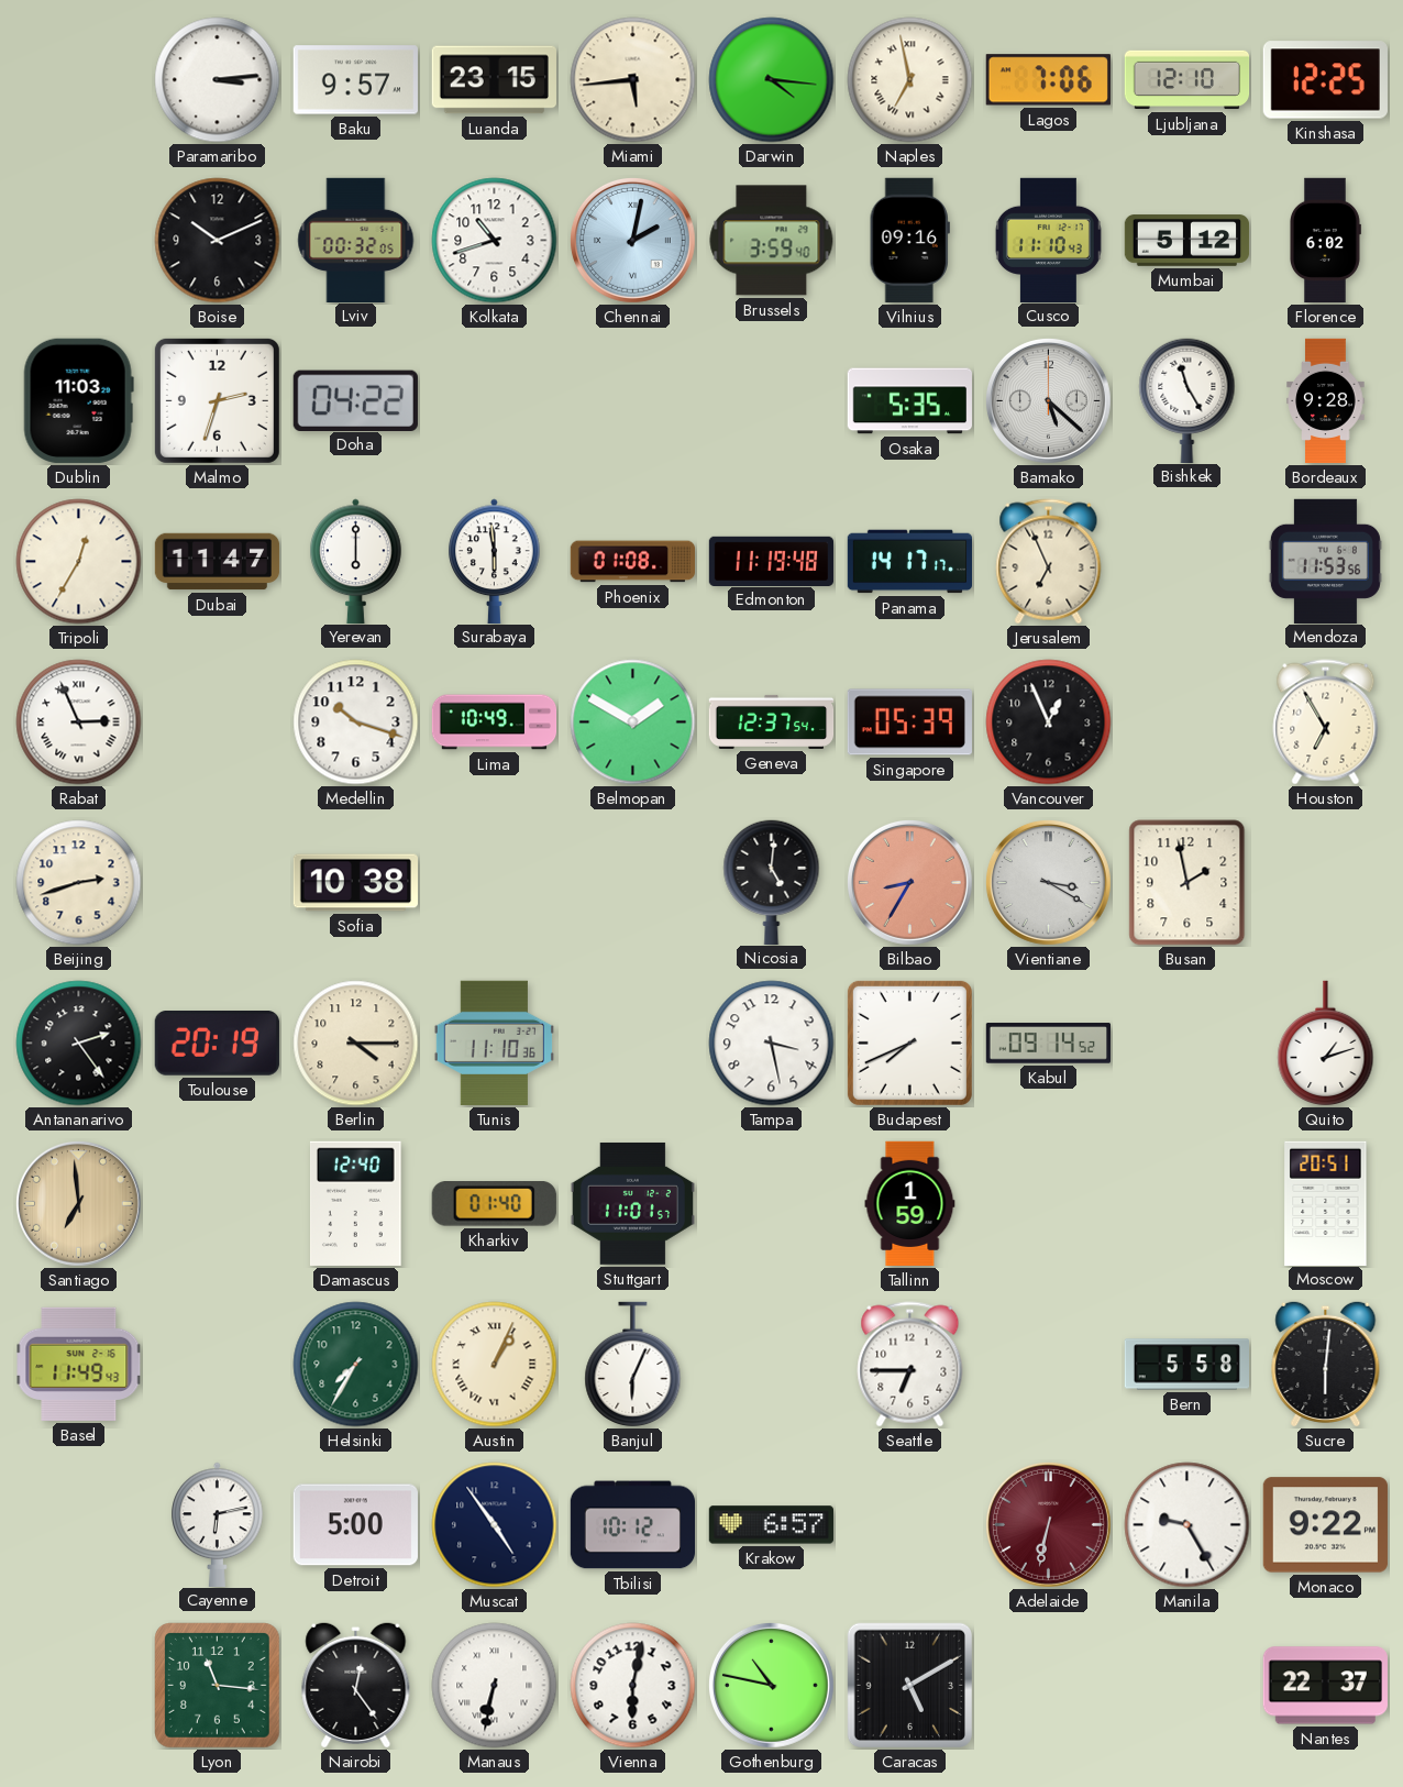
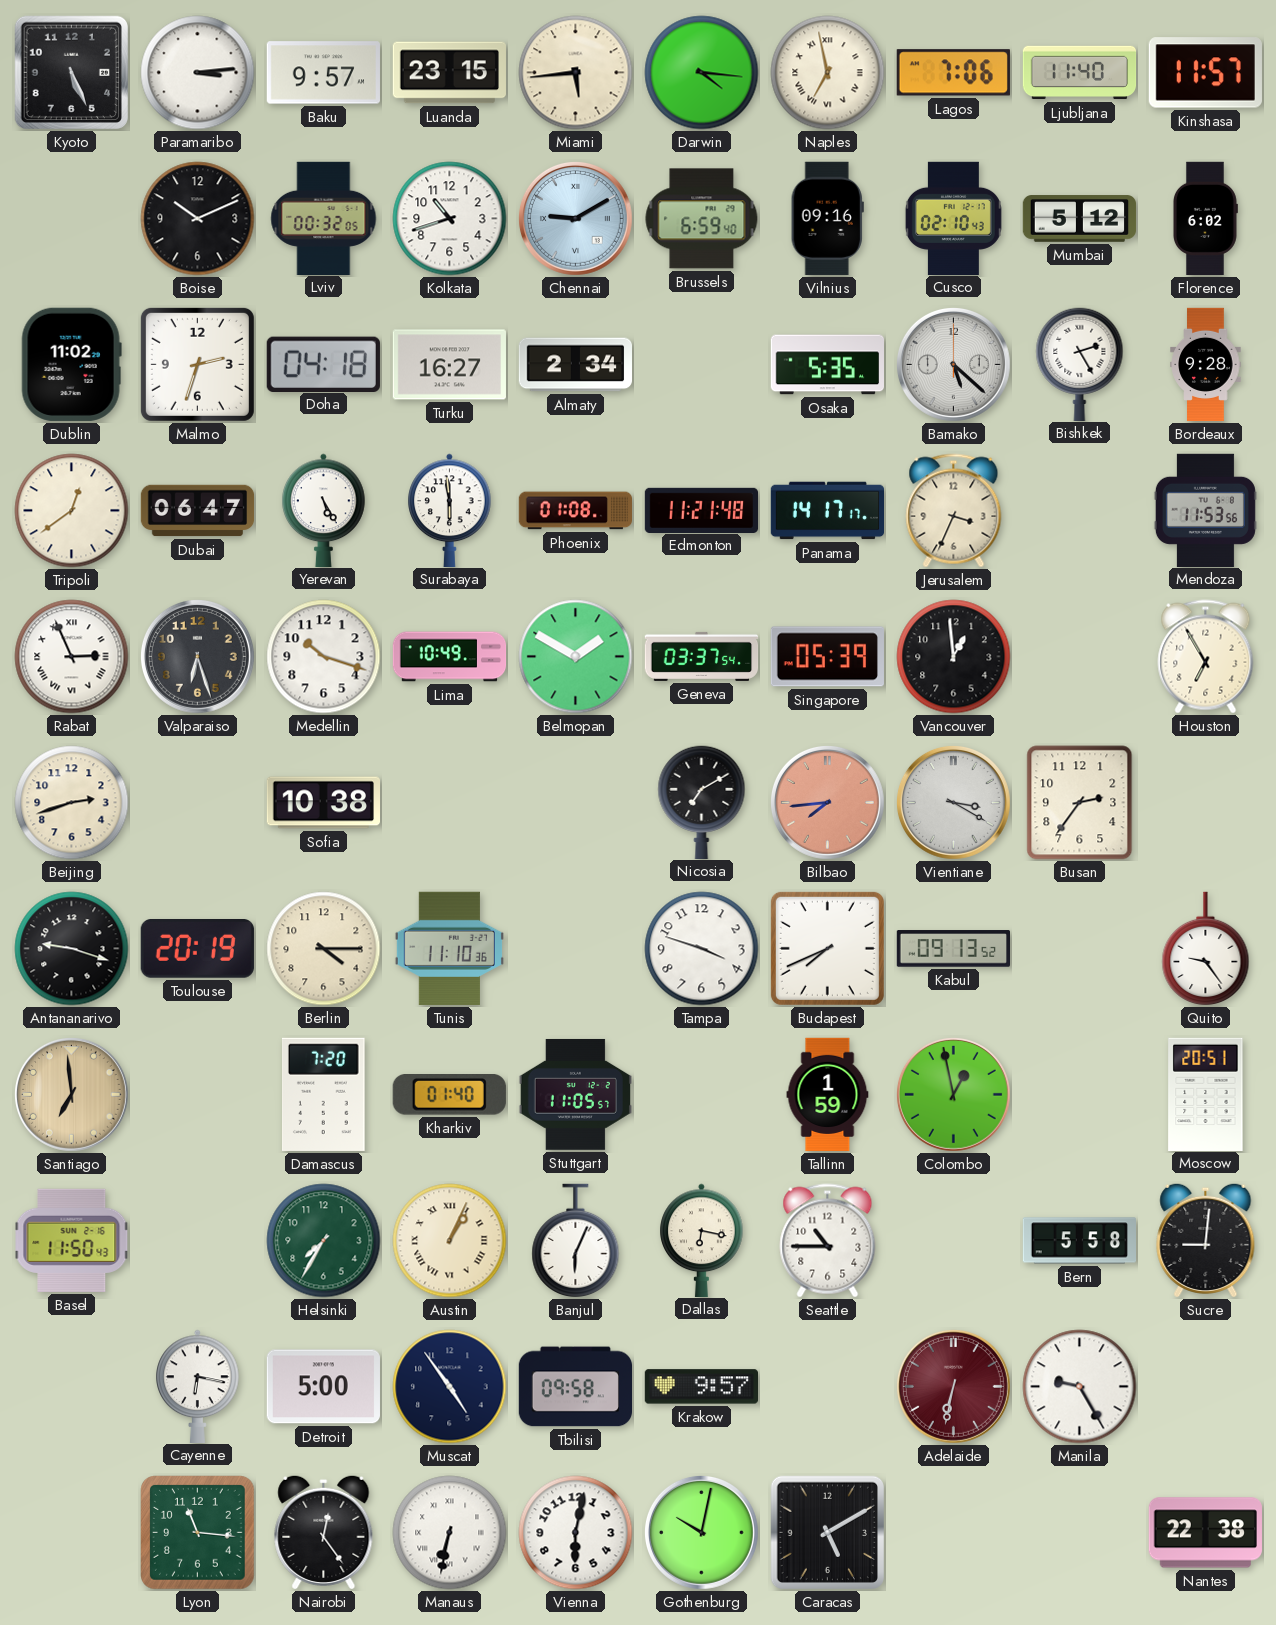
Kyoto: none -> 5:26 (71, 72)
Ljubljana: 12:10 -> 11:40 (1080, 73)
Kinshasa: 12:25 -> 11:57 (1205, 73)
Chennai: 2:02 -> 9:10 (575, 218)
Brussels: 3:59 -> 6:59 (702, 219)
Cusco: 11:10 -> 02:10 (953, 218)
Dublin: 11:03 -> 11:02 (71, 364)
Doha: 04:22 -> 04:18 (323, 364)
Turku: none -> 16:27 (449, 365)
Almaty: none -> 2:34 (575, 365)
Bishkek: 11:25 -> 2:25 (1080, 364)
Tripoli: 12:35 -> 12:39 (72, 511)
Dubai: 11:47 -> 06:47 (198, 511)
Yerevan: 6:00 -> 5:25 (324, 510)
Edmonton: 11:19 -> 11:21 (702, 510)
Jerusalem: 6:56 -> 3:34 (954, 511)
Valparaiso: none -> 6:27 (197, 656)
Geneva: 12:37 -> 03:37 (702, 656)
Vancouver: 12:56 -> 12:59 (954, 657)
Nicosia: 5:01 -> 7:10 (702, 802)
Bilbao: 8:35 -> 7:44 (827, 802)
Busan: 1:58 -> 2:36 (1080, 803)
Antananarivo: 2:24 -> 9:18 (72, 949)
Tampa: 3:28 -> 3:48 (702, 949)
Kabul: 09:14 -> 09:13 (953, 949)
Quito: 1:12 -> 9:24 (1206, 949)
Damascus: 12:40 -> 7:20 (324, 1094)
Stuttgart: 11:01 -> 11:05 (575, 1094)
Colombo: none -> 12:58 (953, 1094)
Basel: 11:49 -> 11:50 (72, 1240)
Dallas: none -> 6:17 (702, 1240)
Seattle: 6:45 -> 10:45 (828, 1241)
Sucre: 6:01 -> 9:01 (1206, 1240)
Cayenne: 6:13 -> 6:17 (198, 1386)
Tbilisi: 10:12 -> 09:58 (575, 1387)
Krakow: 6:57 -> 9:57 (701, 1387)
Monaco: 9:22 -> none (1325, 1525)
Gothenburg: 10:47 -> 10:02 (701, 1532)
Nantes: 22:37 -> 22:38 (1205, 1533)
